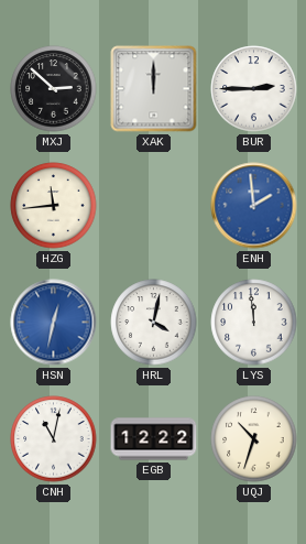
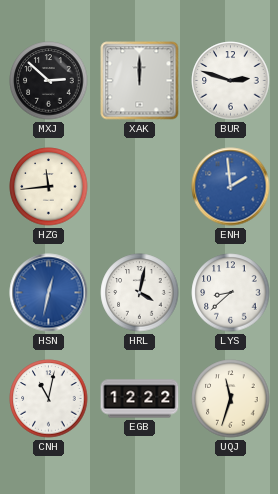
BUR: 2:45 -> 2:48 (231, 81)
LYS: 11:59 -> 8:38 (231, 293)
UQJ: 10:33 -> 11:33 (231, 399)
